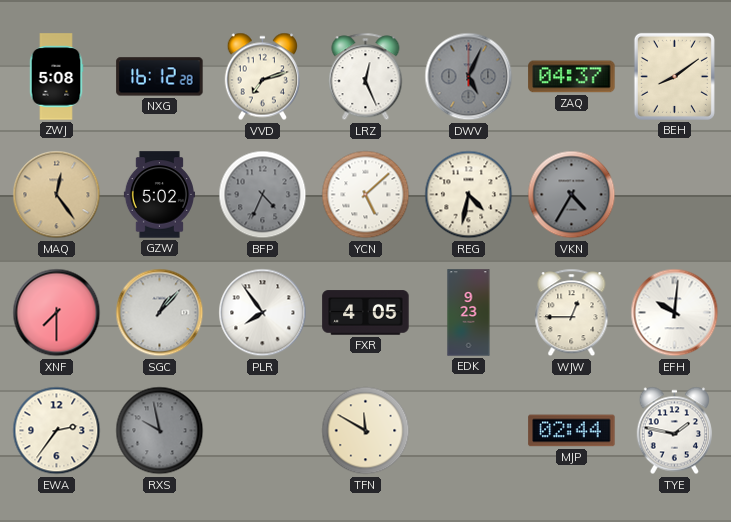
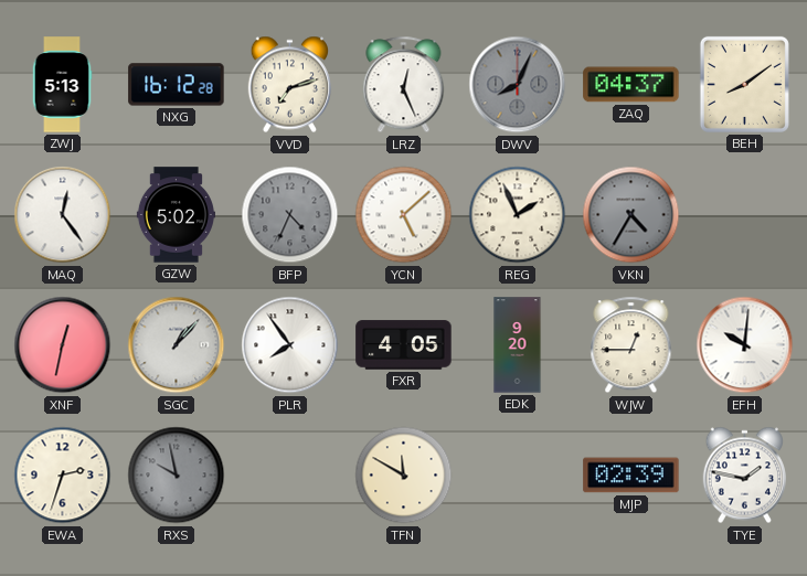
ZWJ: 5:08 -> 5:13 (62, 85)
DWV: 5:04 -> 8:04 (518, 85)
MAQ dial: champagne -> white (63, 215)
REG: 4:32 -> 1:56 (518, 215)
XNF: 7:30 -> 12:32 (63, 345)
EDK: 9:23 -> 9:20 (518, 345)
EWA: 2:36 -> 2:33 (63, 476)
MJP: 02:44 -> 02:39 (631, 476)
